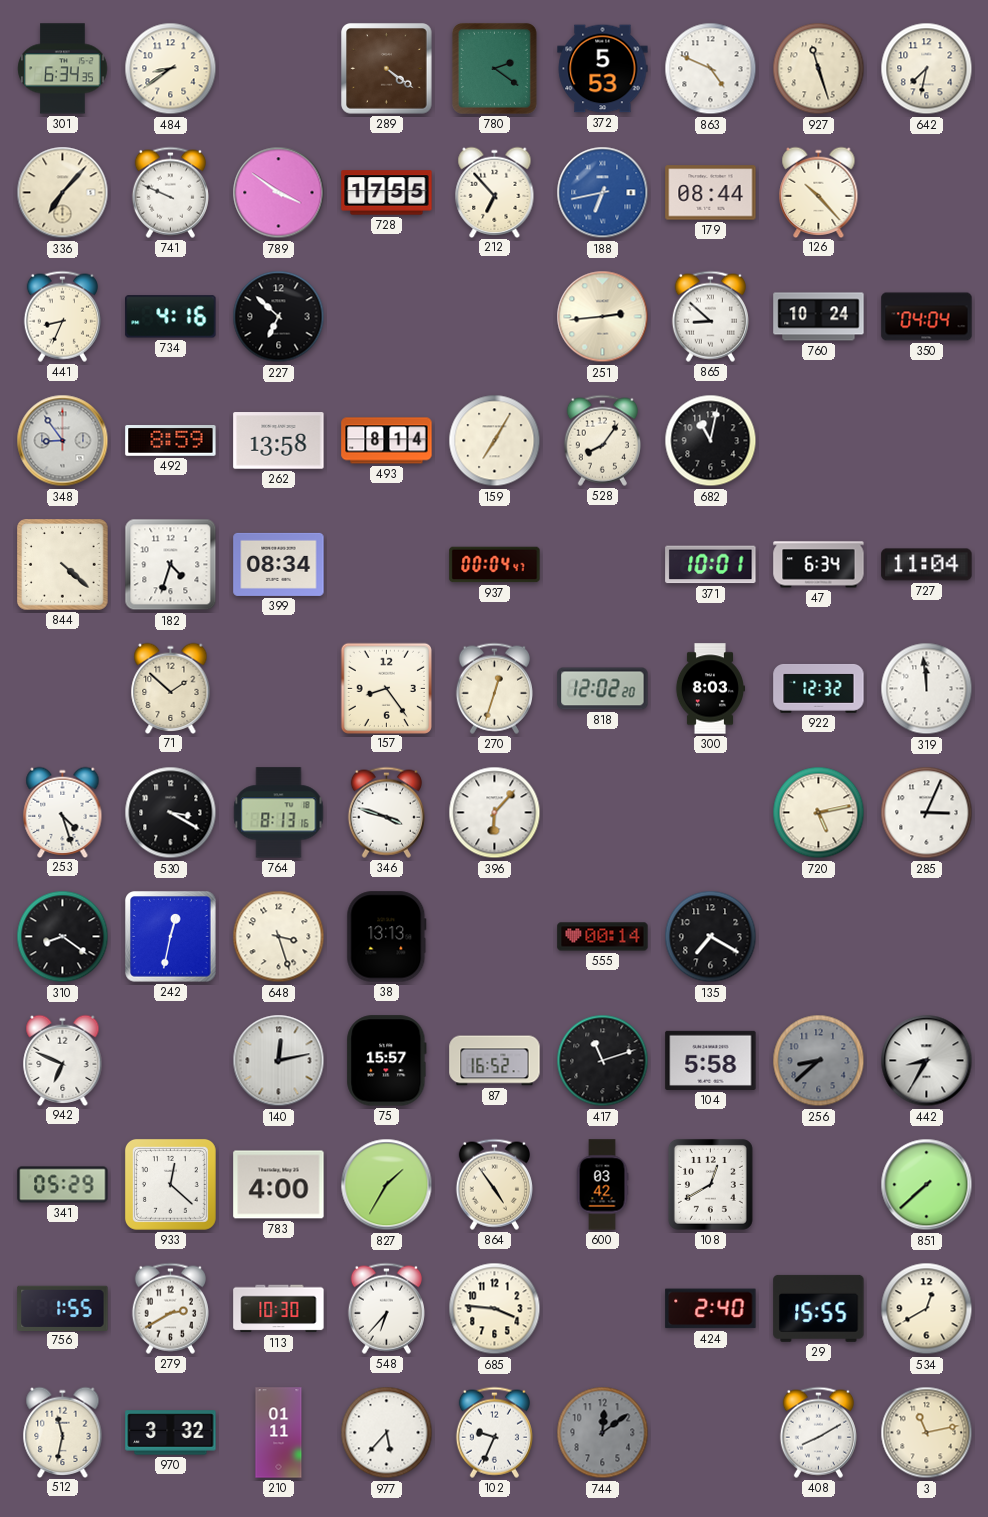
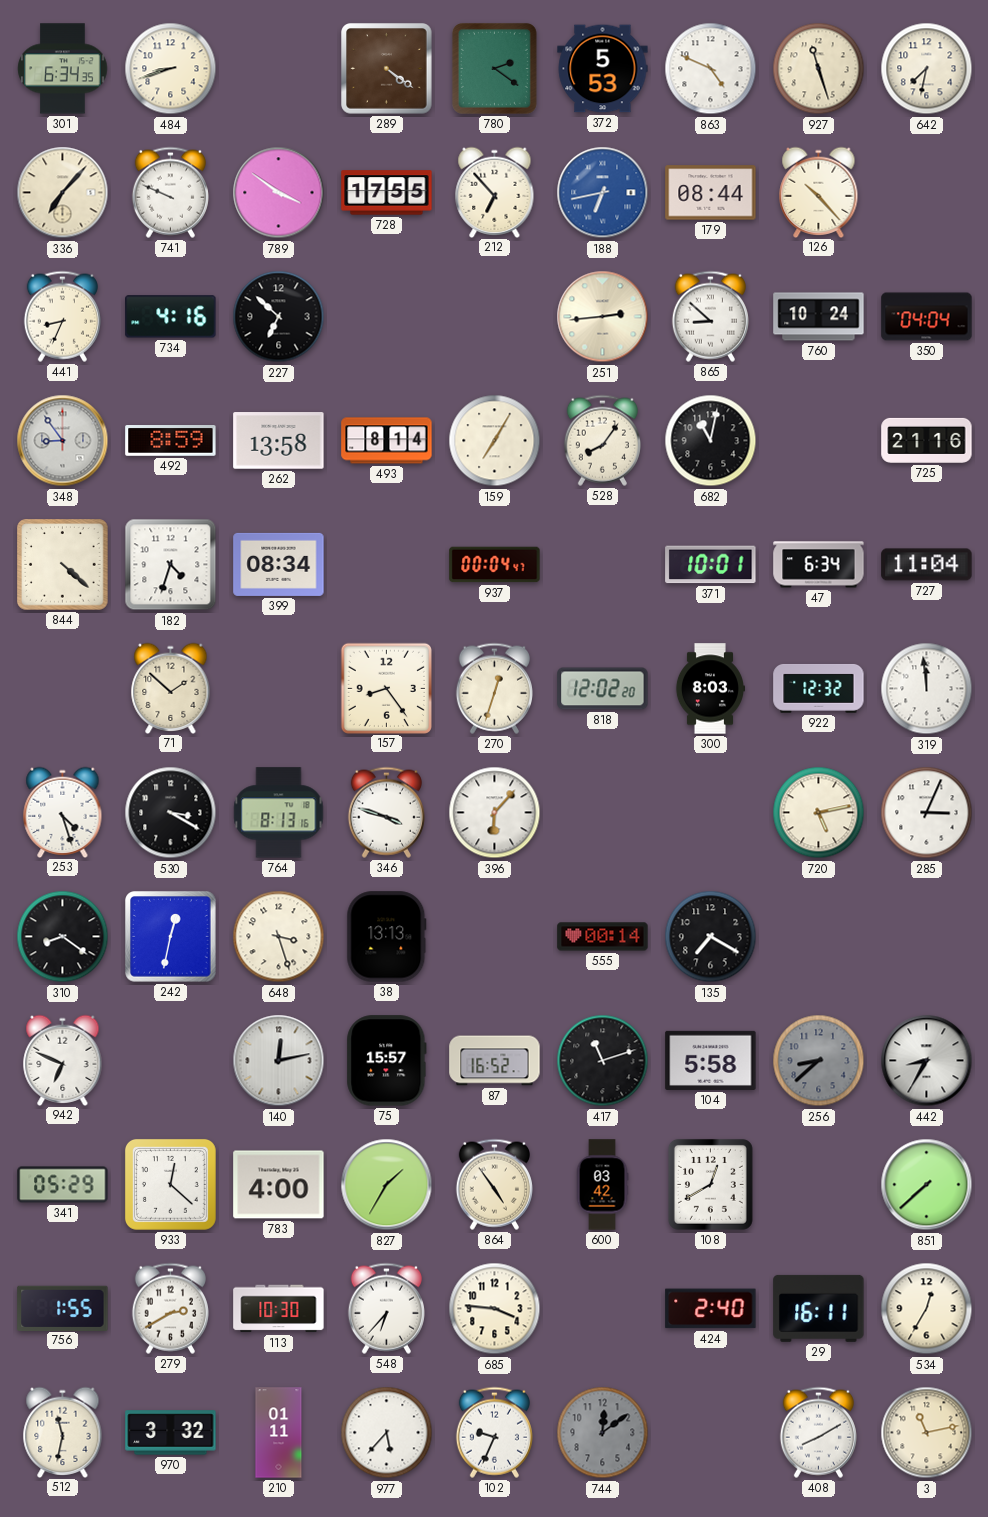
484: 8:39 -> 8:42 (171, 69)
725: none -> 21:16 (927, 440)
29: 15:55 -> 16:11 (819, 1308)
534: 12:40 -> 12:35 (927, 1309)
